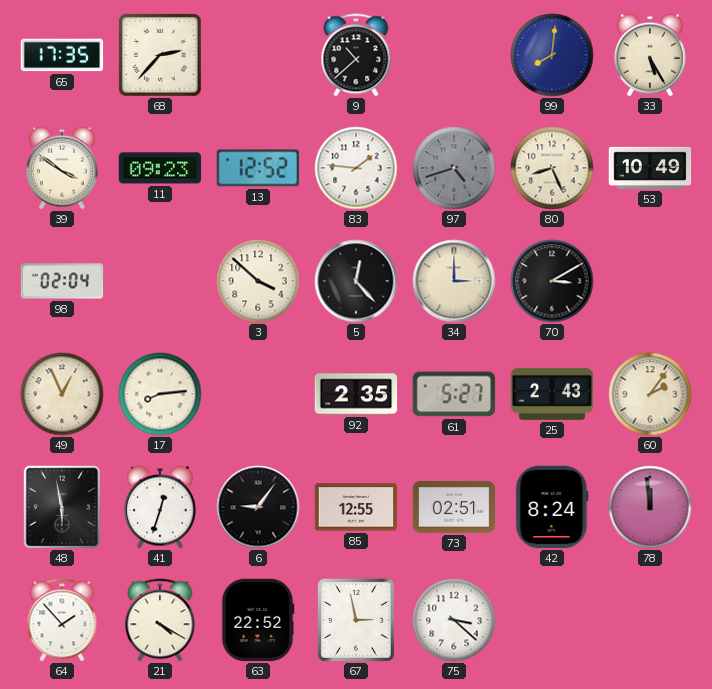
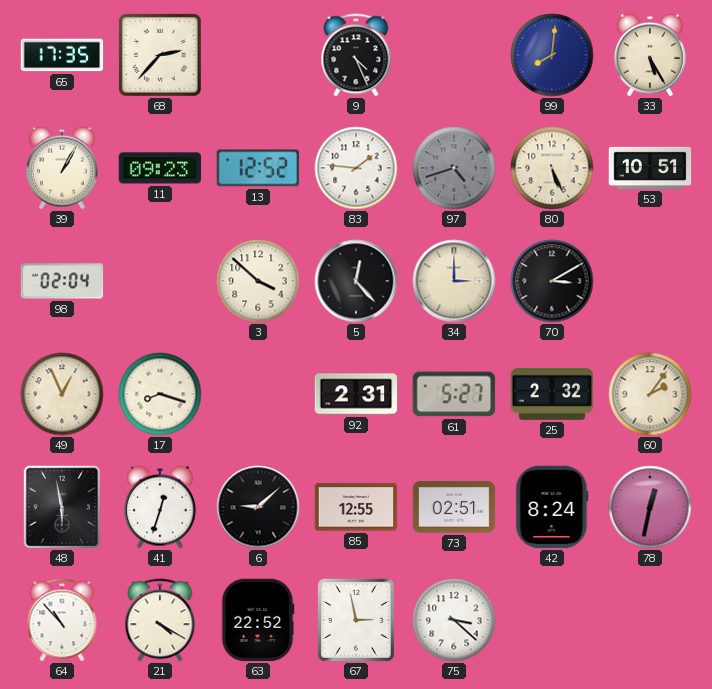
9: 10:38 -> 4:26 (356, 55)
39: 3:51 -> 1:05 (62, 168)
80: 8:26 -> 5:26 (552, 168)
53: 10:49 -> 10:51 (650, 168)
17: 8:14 -> 8:18 (160, 394)
92: 2:35 -> 2:31 (356, 394)
25: 2:43 -> 2:32 (552, 394)
6: 9:06 -> 9:08 (258, 507)
78: 11:59 -> 12:32 (650, 507)
64: 1:53 -> 10:53 (62, 620)
